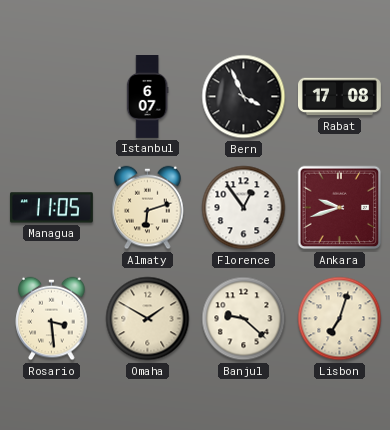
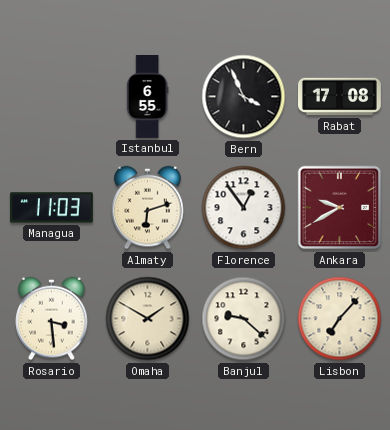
Istanbul: 6:07 -> 6:55 (147, 97)
Managua: 11:05 -> 11:03 (51, 208)
Ankara: 9:42 -> 9:40 (340, 208)
Lisbon: 7:03 -> 7:07 (340, 319)
